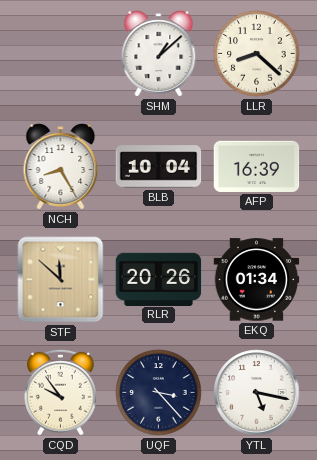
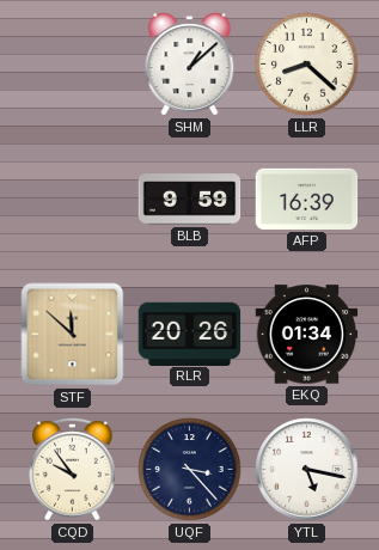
NCH: 8:25 -> none (61, 167)
BLB: 10:04 -> 9:59 (190, 200)
